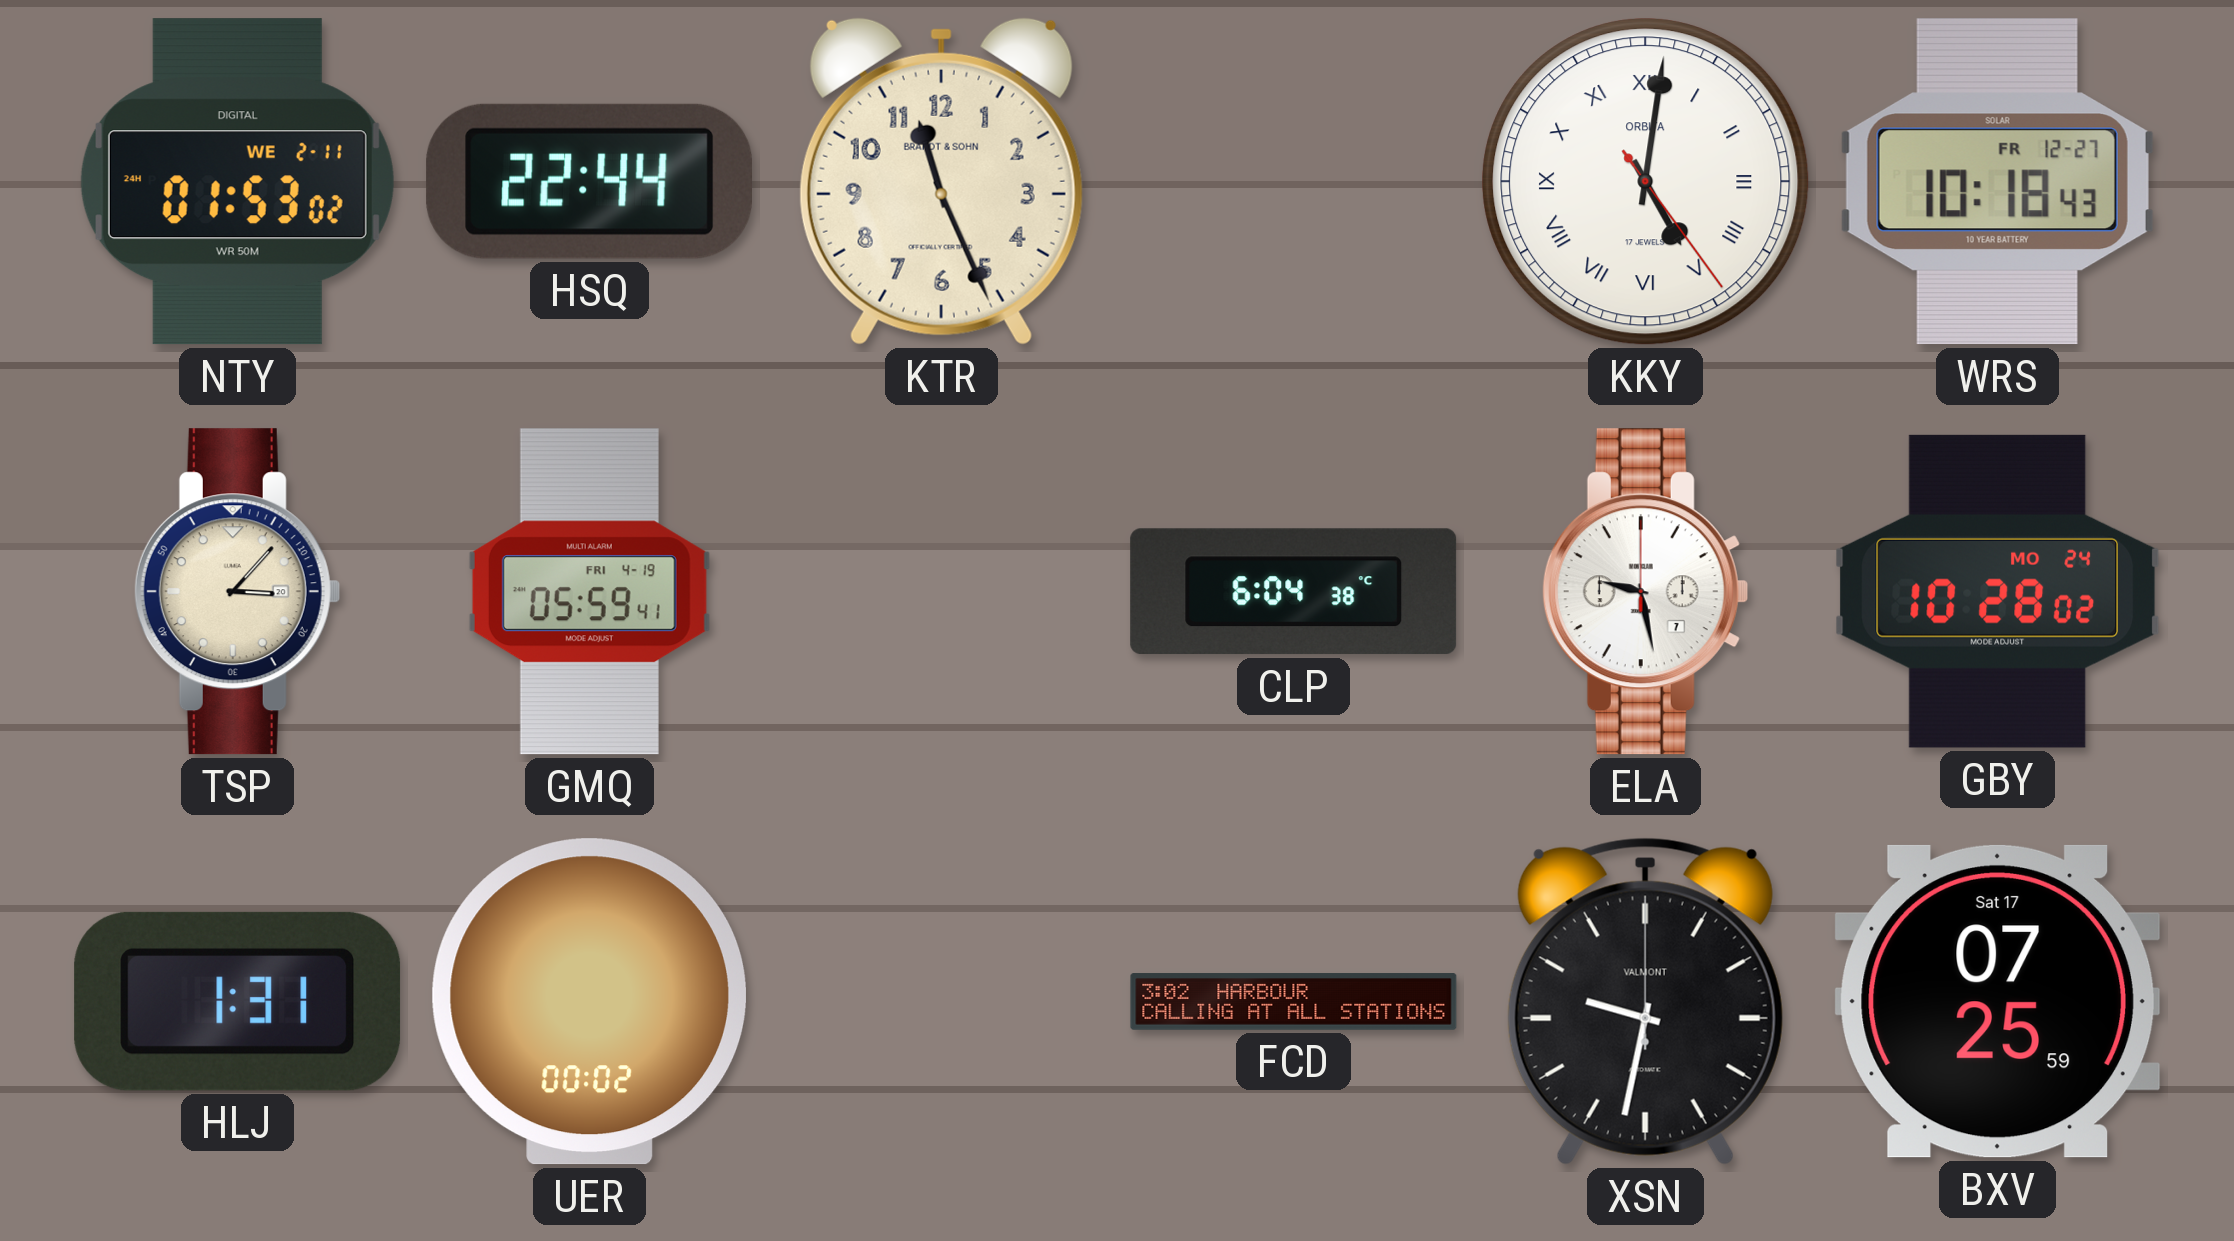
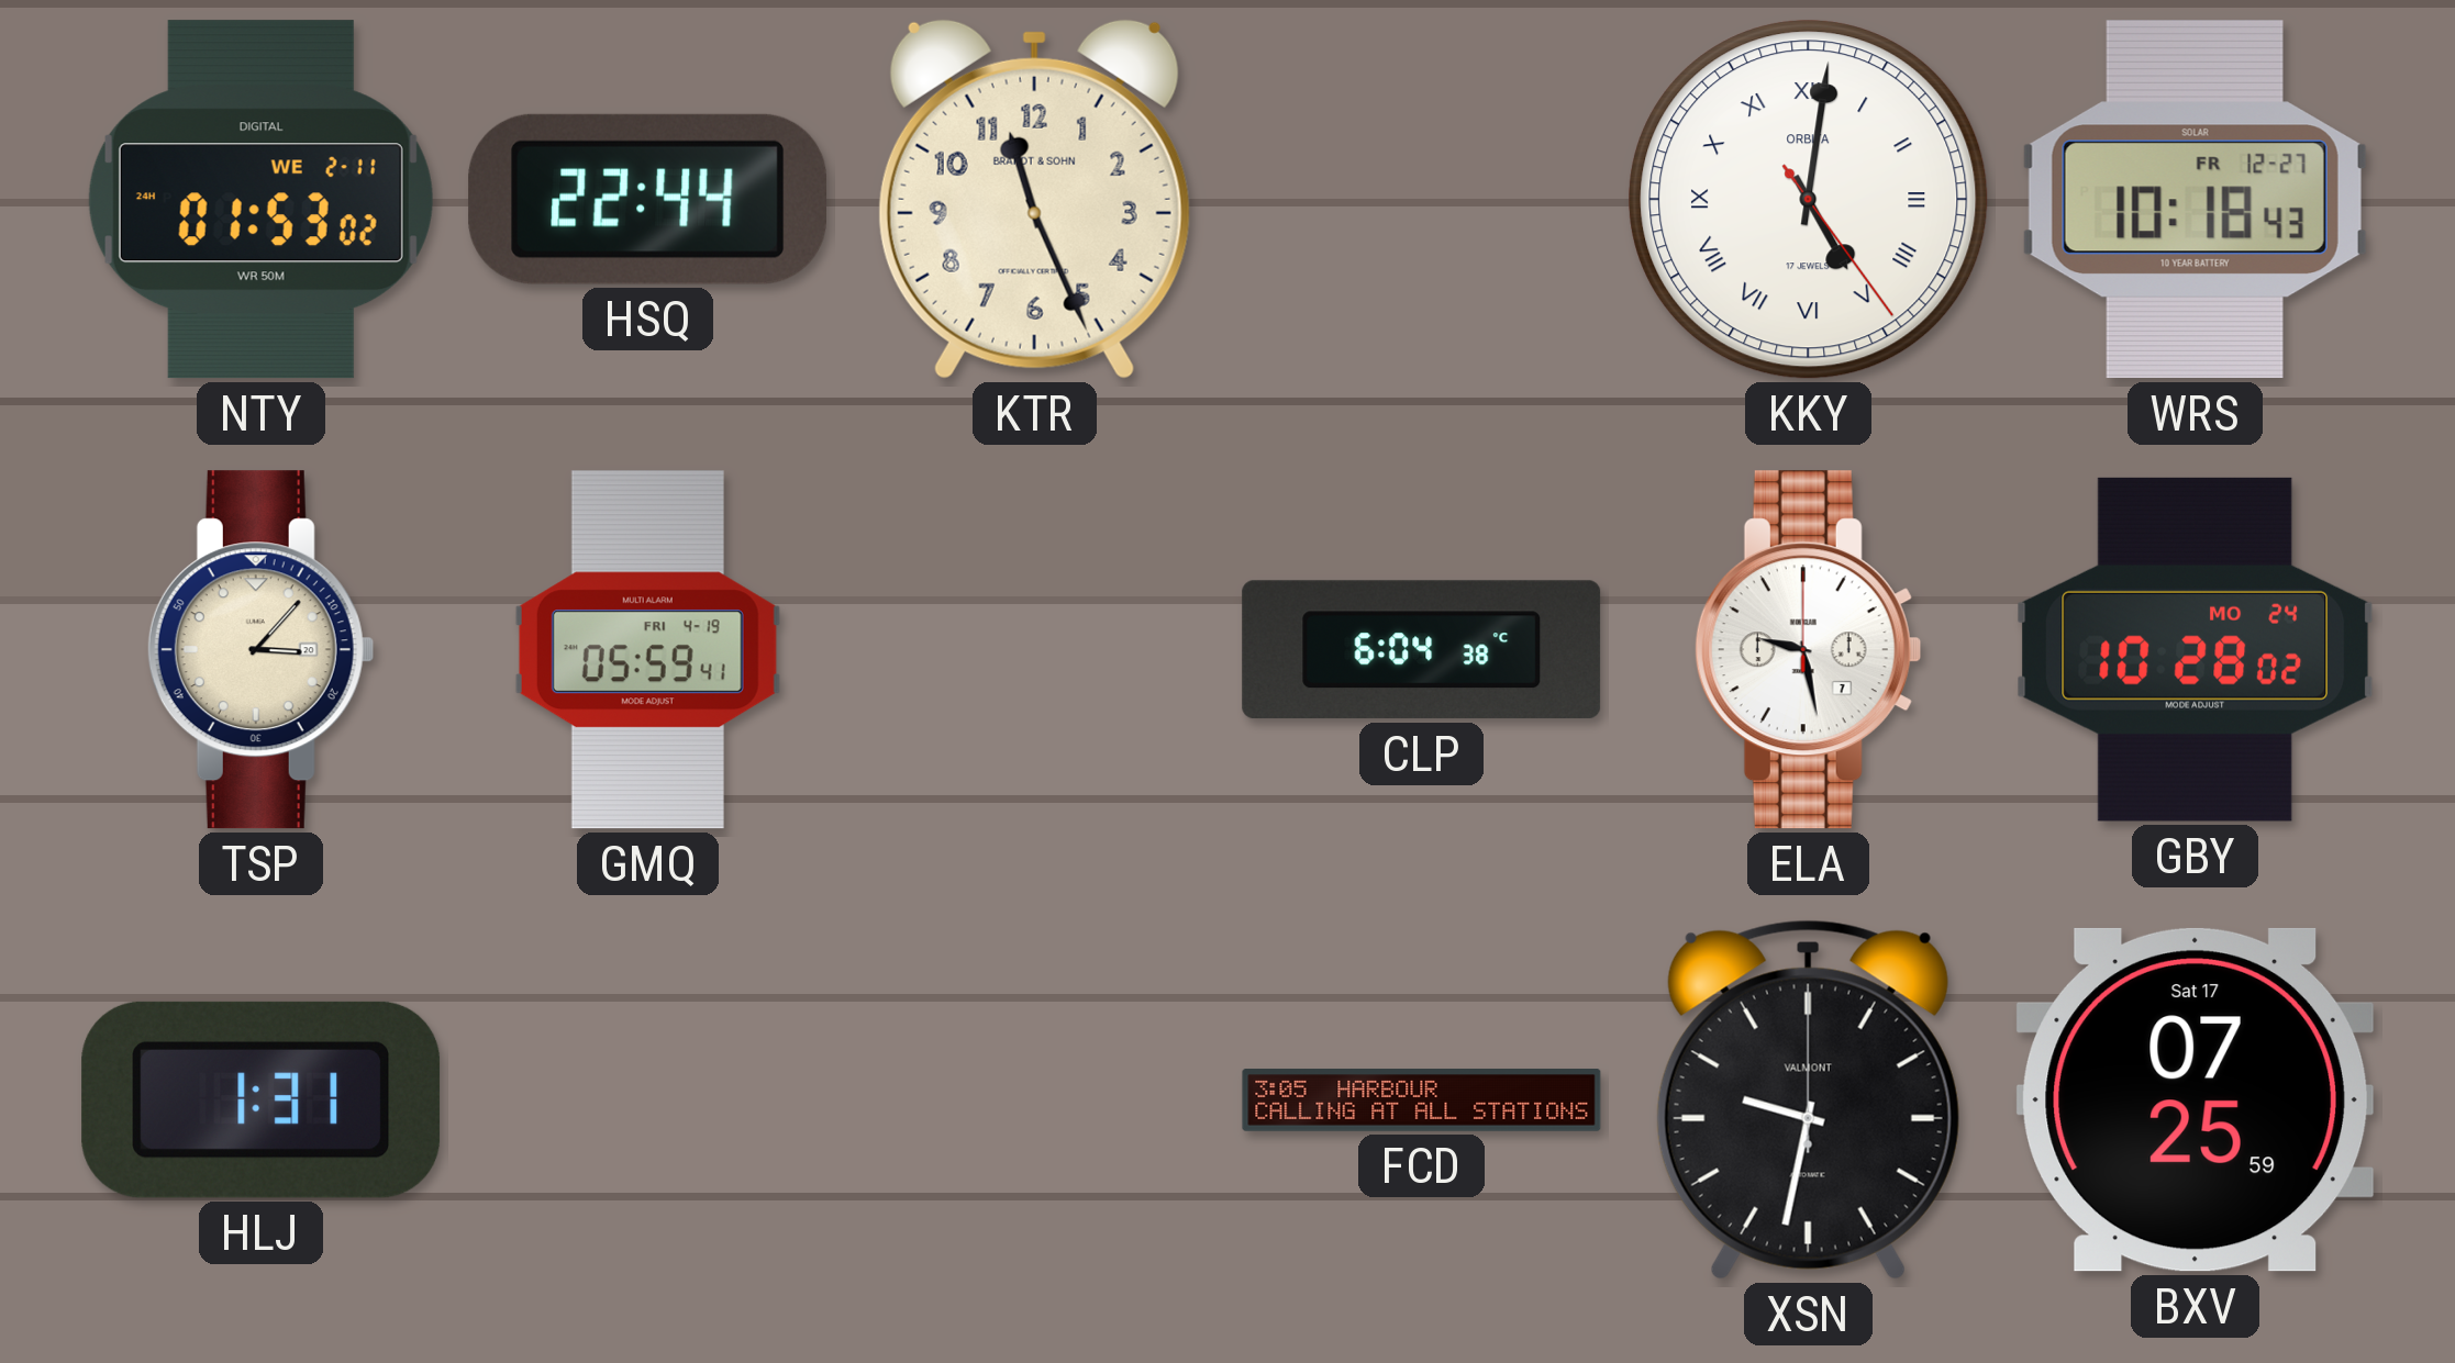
UER: 00:02 -> none (589, 1002)
FCD: 3:02 -> 3:05 (1422, 1101)
